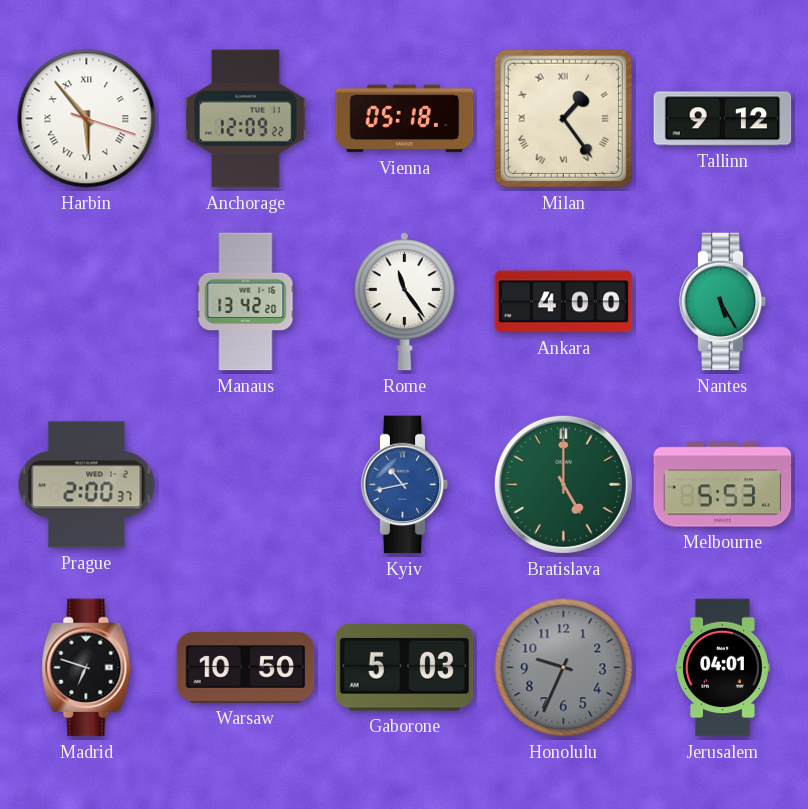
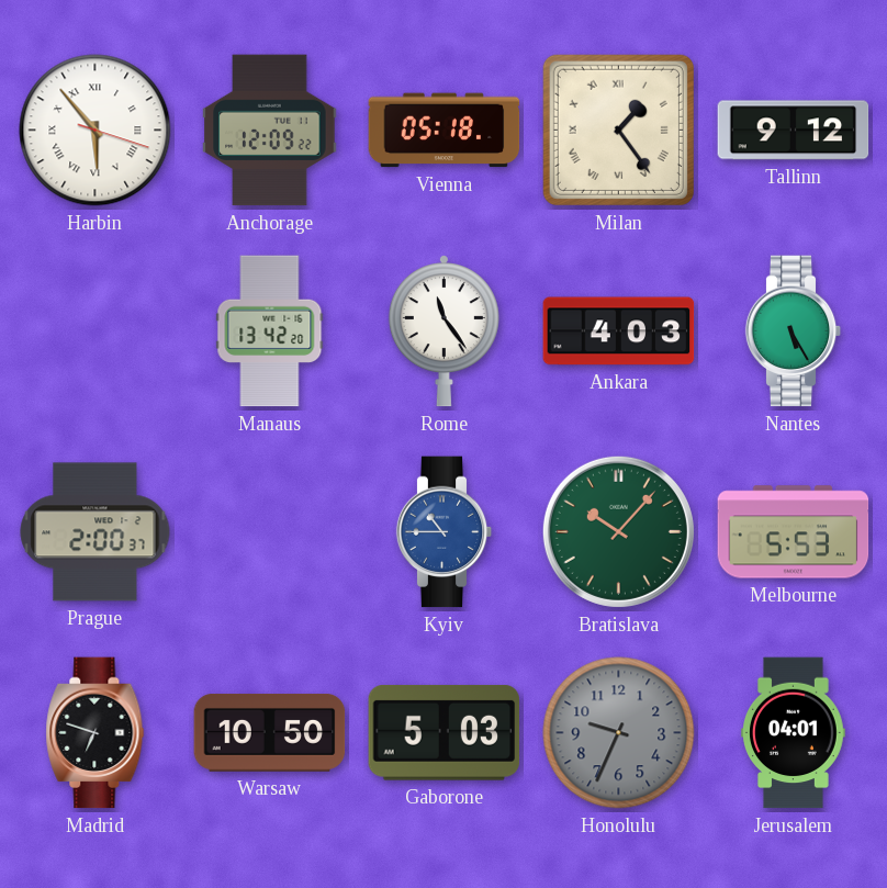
Ankara: 4:00 -> 4:03 (619, 331)
Kyiv: 10:43 -> 10:45 (445, 532)
Bratislava: 5:00 -> 10:07 (618, 531)
